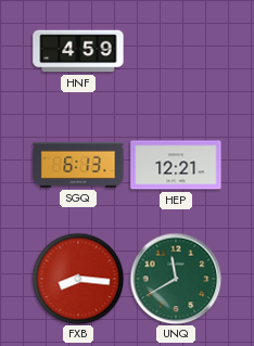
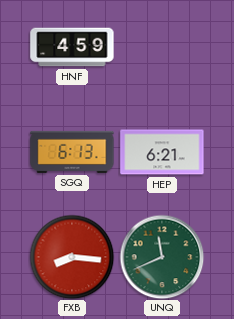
HEP: 12:21 -> 6:21 (162, 152)
UNQ: 11:40 -> 11:41 (162, 257)
